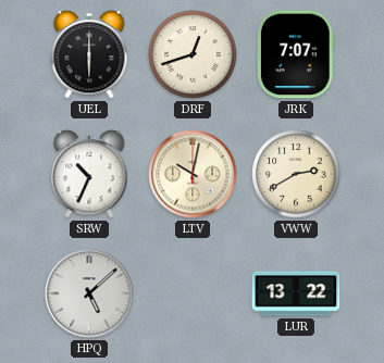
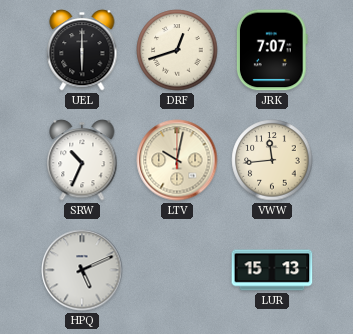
VWW: 2:40 -> 11:44 (272, 160)
HPQ: 5:08 -> 5:11 (82, 270)
LUR: 13:22 -> 15:13 (272, 270)
